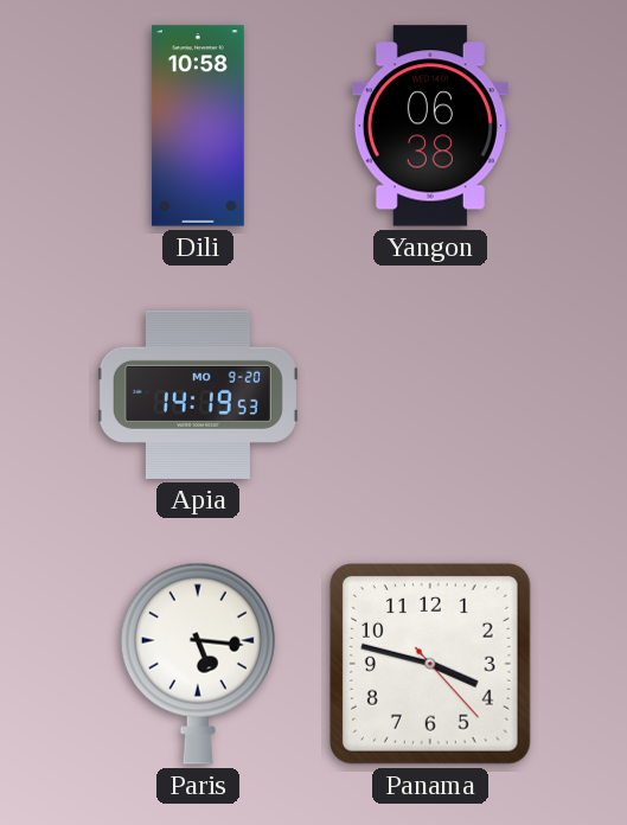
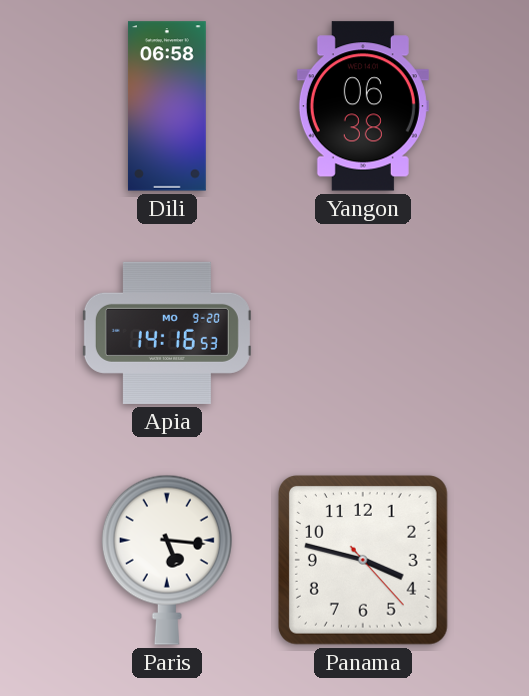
Dili: 10:58 -> 06:58 (167, 106)
Apia: 14:19 -> 14:16 (167, 333)
